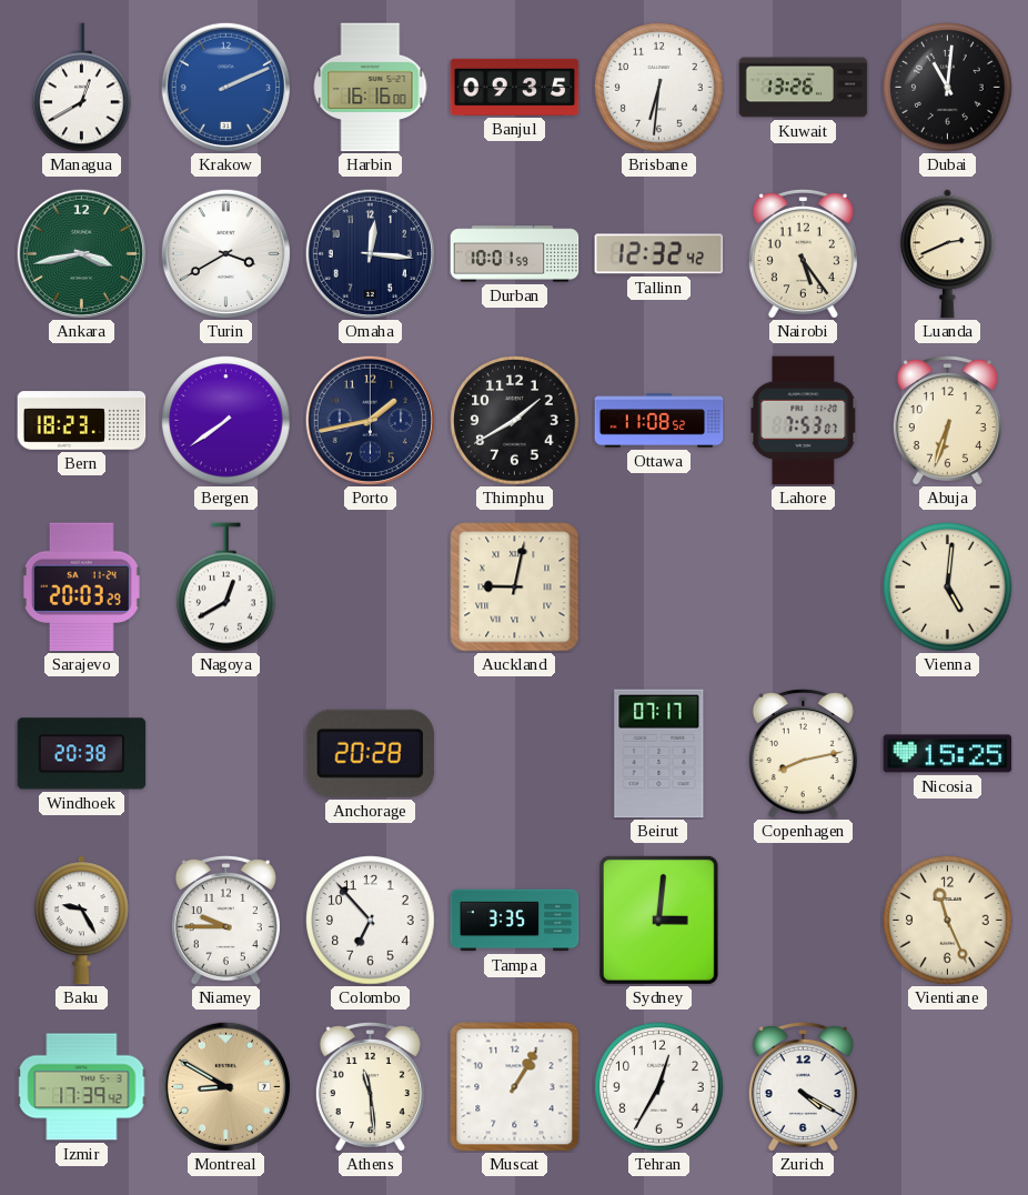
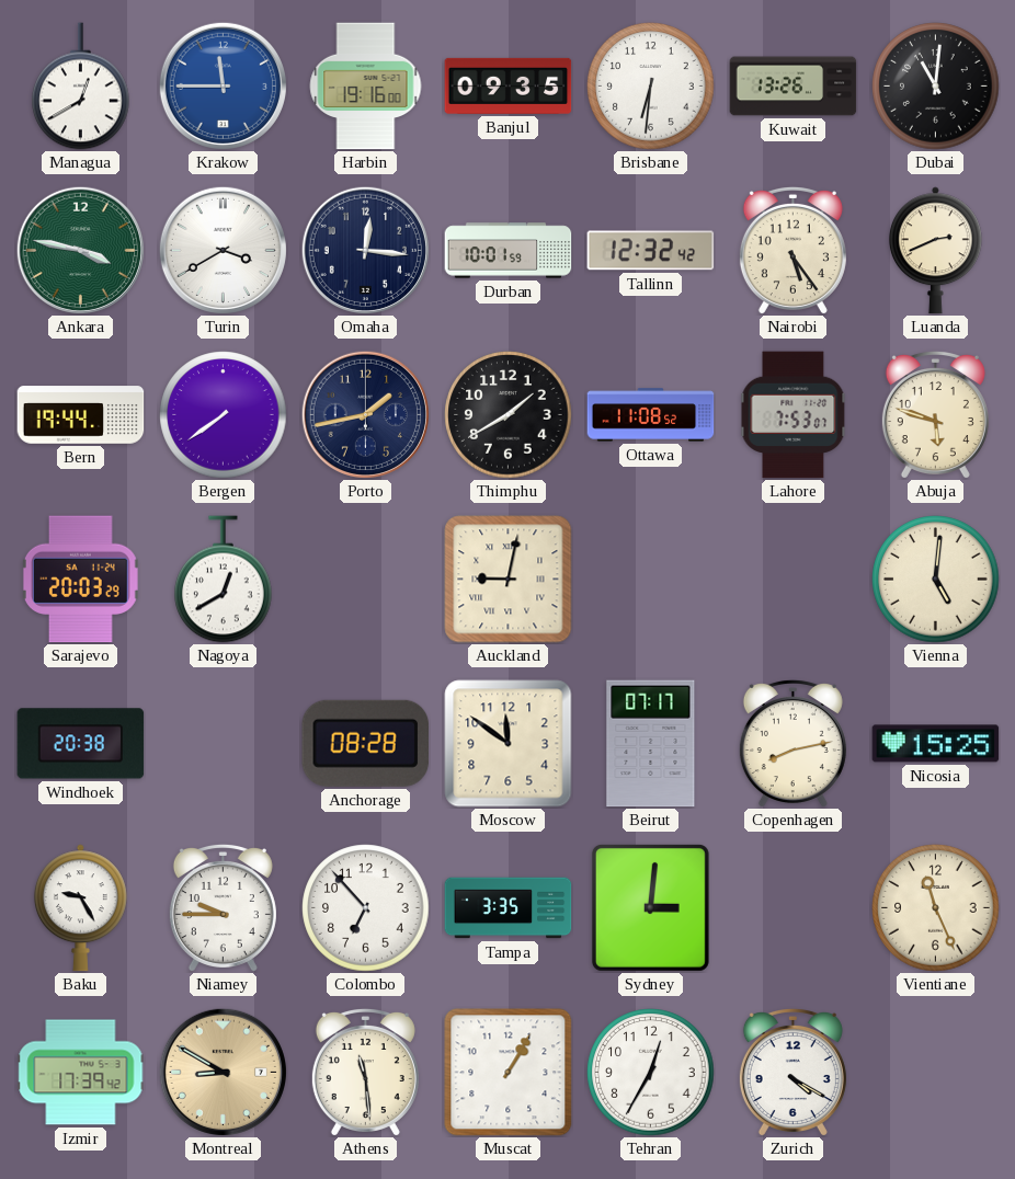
Krakow: 2:11 -> 11:45 (223, 85)
Harbin: 16:16 -> 19:16 (366, 87)
Ankara: 3:43 -> 3:47 (80, 250)
Bern: 18:23 -> 19:44 (81, 415)
Abuja: 6:33 -> 5:48 (935, 414)
Anchorage: 20:28 -> 08:28 (365, 743)
Moscow: none -> 11:51 (509, 744)
